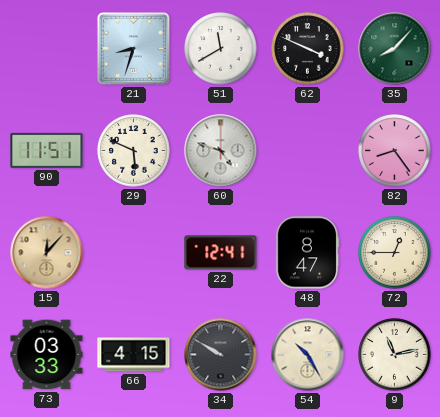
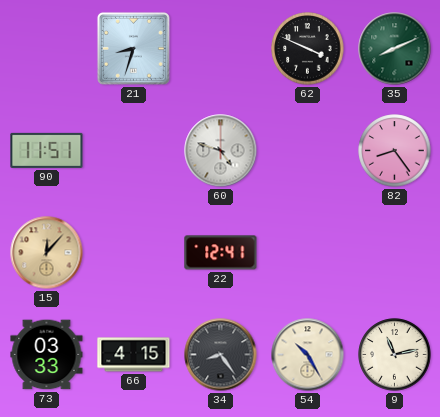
51: 11:40 -> none (221, 49)
35: 8:07 -> 8:11 (395, 49)
29: 5:49 -> none (134, 151)
48: 8:47 -> none (307, 253)
72: 12:45 -> none (395, 253)
34: 9:50 -> 8:24 (221, 355)
